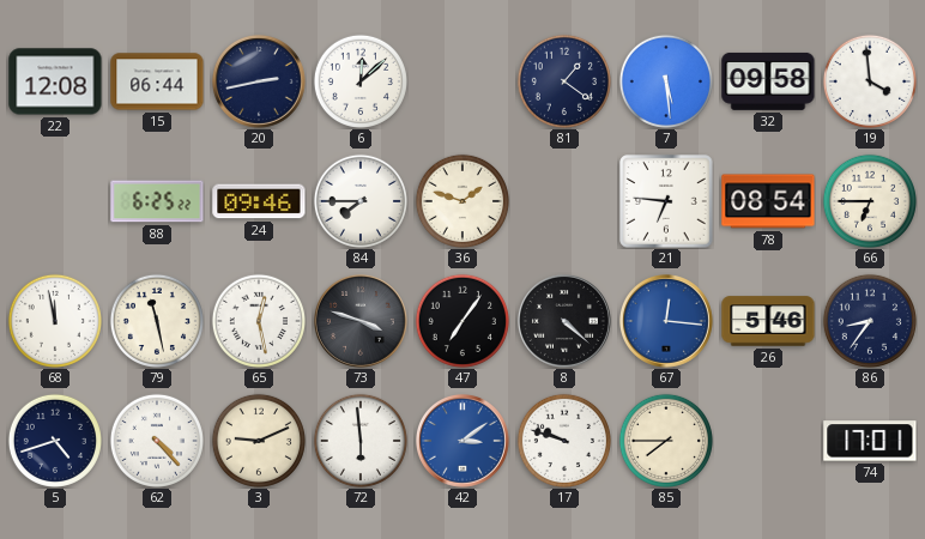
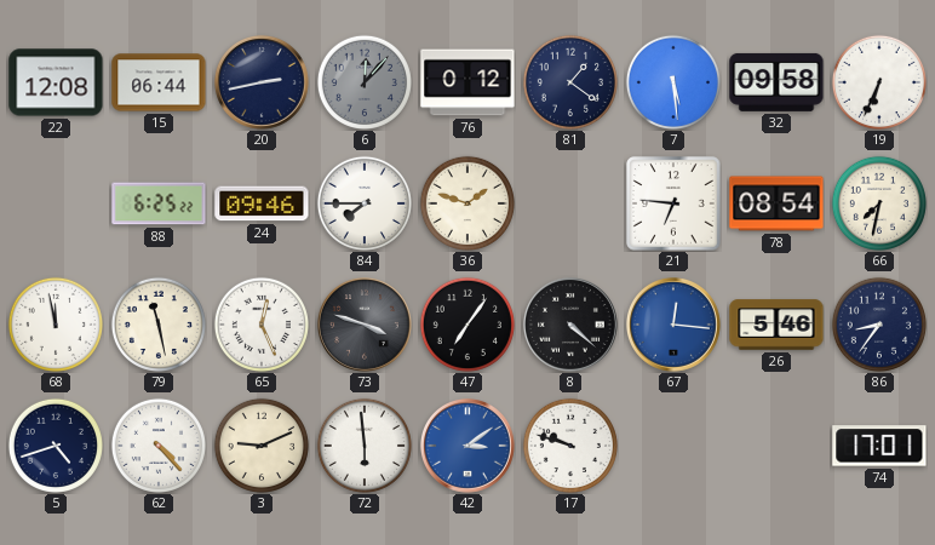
6: 12:08 -> 12:07 (365, 82)
6 dial: white -> grey (365, 82)
76: none -> 0:12 (468, 82)
19: 3:59 -> 6:34 (879, 82)
66: 6:45 -> 7:32 (879, 203)
65: 12:28 -> 12:26 (262, 325)
85: 7:45 -> none (666, 441)
